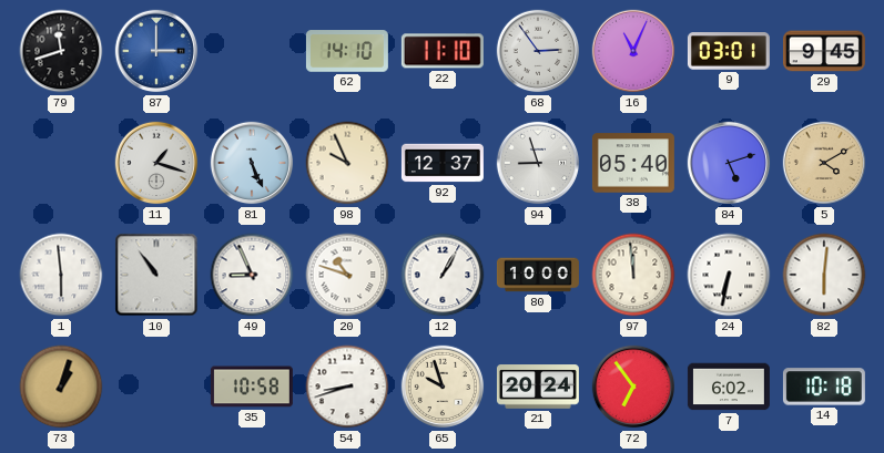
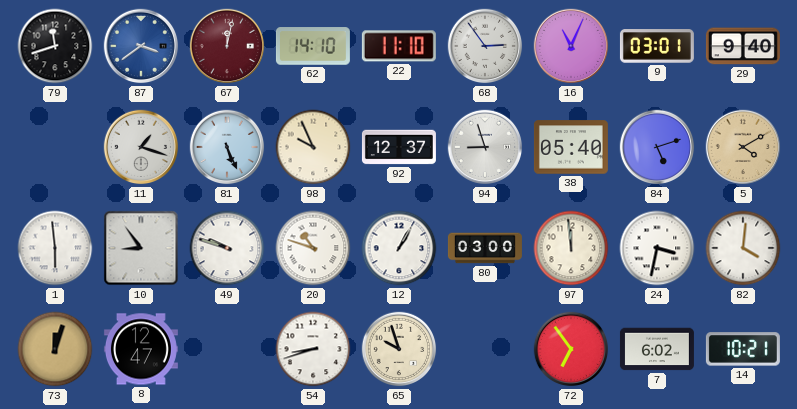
87: 3:00 -> 3:39 (141, 46)
67: none -> 12:02 (227, 46)
29: 9:45 -> 9:40 (743, 46)
10: 10:54 -> 8:54 (141, 248)
49: 8:56 -> 9:48 (227, 248)
80: 10:00 -> 03:00 (485, 248)
24: 6:32 -> 3:32 (657, 248)
82: 6:01 -> 4:01 (743, 248)
73: 1:03 -> 12:03 (55, 349)
8: none -> 12:47 (141, 349)
35: 10:58 -> none (252, 387)
21: 20:24 -> none (538, 387)
14: 10:18 -> 10:21 (743, 349)
